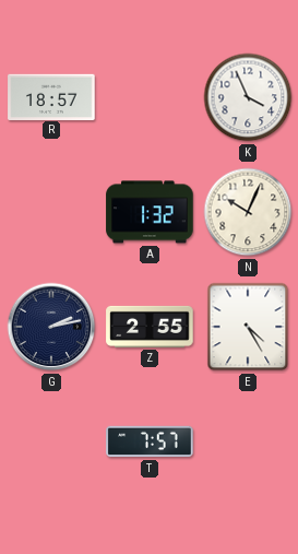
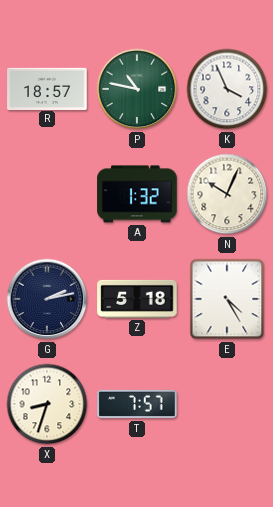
P: none -> 10:47 (137, 89)
Z: 2:55 -> 5:18 (137, 299)
X: none -> 8:33 (47, 404)
